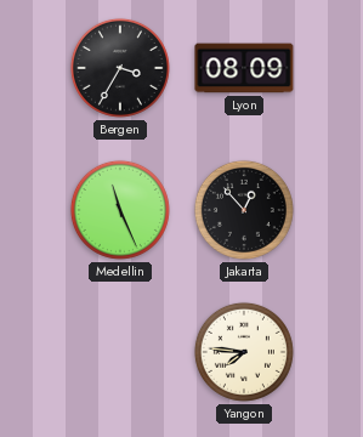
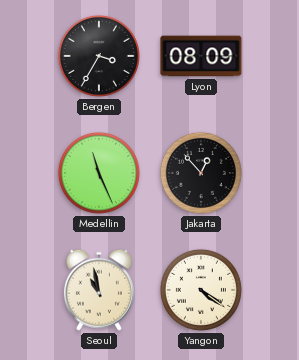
Seoul: none -> 10:58 (99, 290)
Yangon: 7:46 -> 4:21 (201, 290)
